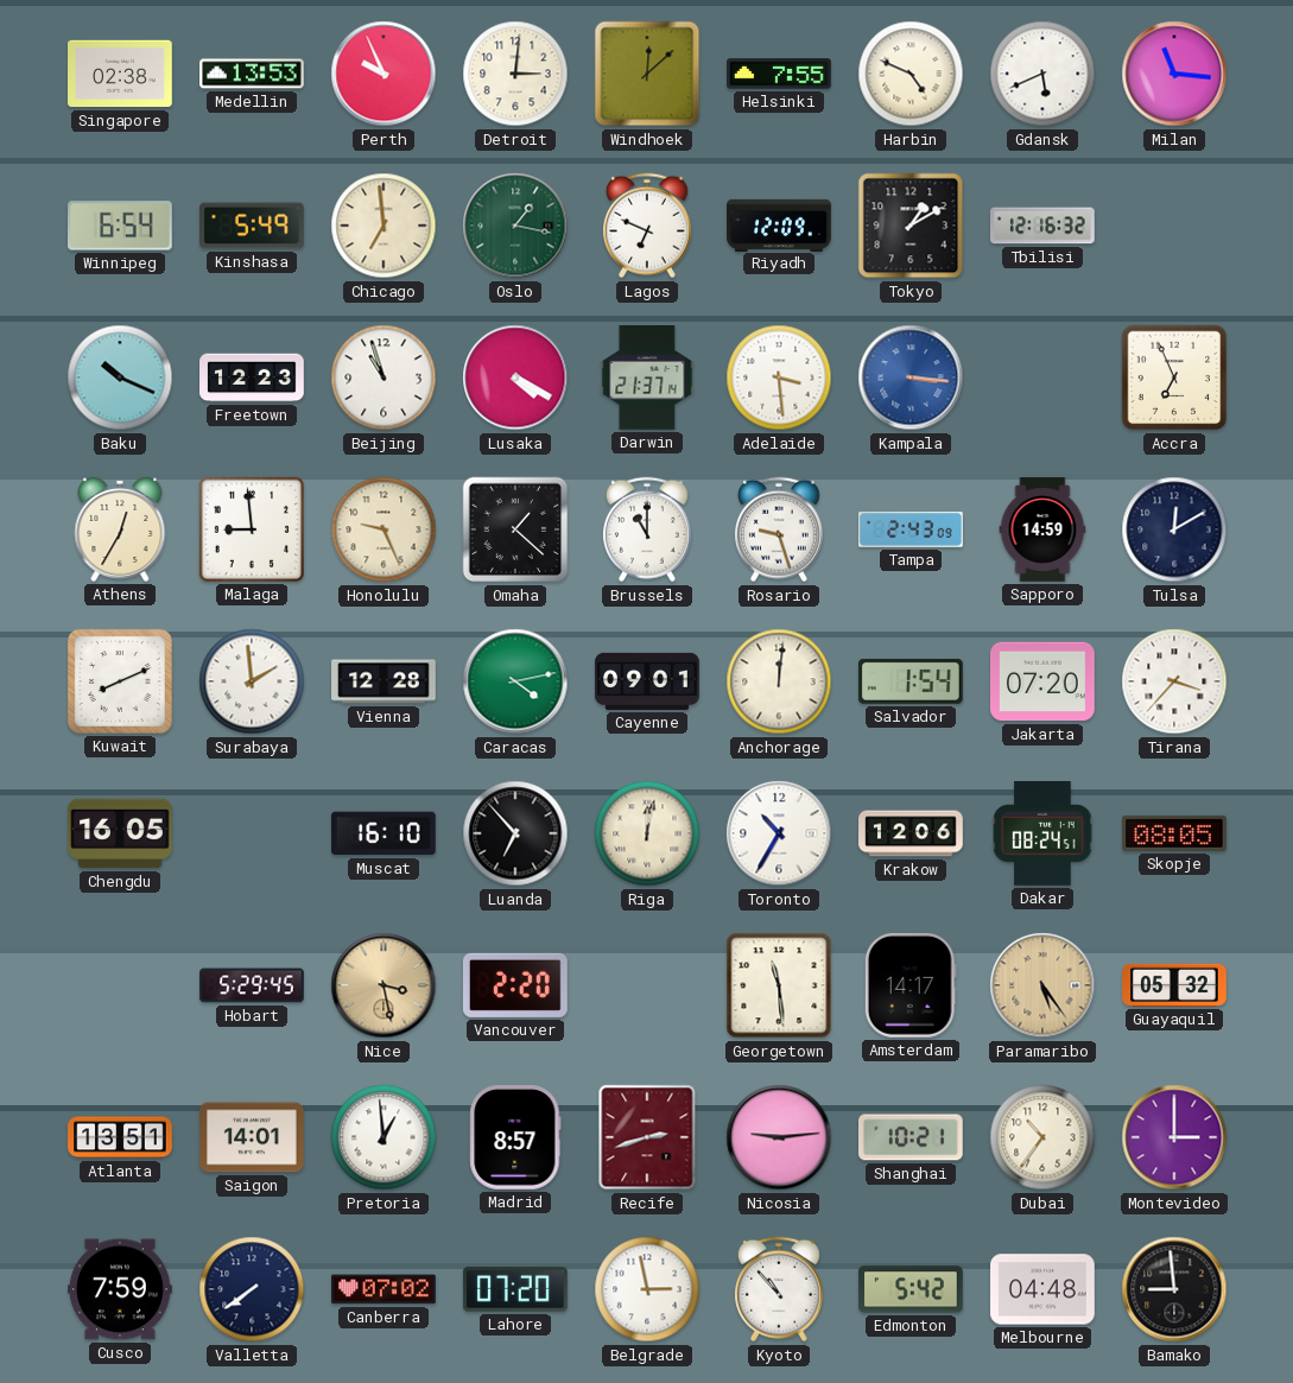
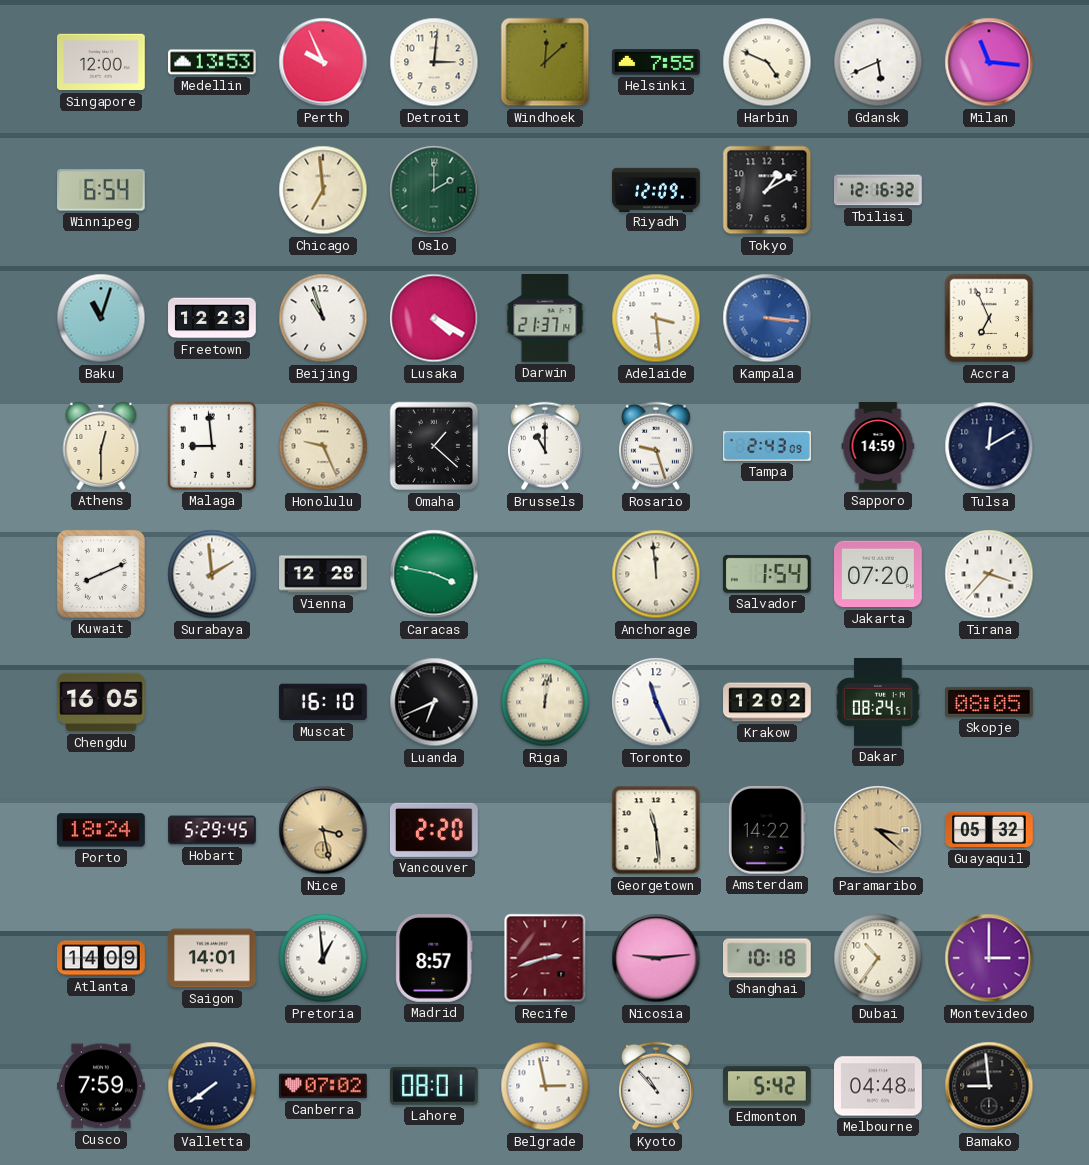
Singapore: 02:38 -> 12:00 (102, 62)
Kinshasa: 5:49 -> none (253, 226)
Oslo: 1:17 -> 2:00 (434, 190)
Lagos: 6:49 -> none (647, 226)
Baku: 10:19 -> 11:03 (101, 318)
Athens: 12:35 -> 12:30 (101, 446)
Caracas: 4:13 -> 3:47 (434, 574)
Cayenne: 09:01 -> none (647, 681)
Anchorage: 12:01 -> 11:59 (656, 574)
Luanda: 6:53 -> 6:41 (434, 702)
Toronto: 10:35 -> 11:26 (656, 702)
Krakow: 12:06 -> 12:02 (767, 702)
Porto: none -> 18:24 (102, 830)
Amsterdam: 14:17 -> 14:22 (767, 831)
Paramaribo: 5:24 -> 3:22 (878, 830)
Atlanta: 13:51 -> 14:09 (101, 958)
Shanghai: 10:21 -> 10:18 (768, 958)
Lahore: 07:20 -> 08:01 (434, 1086)
